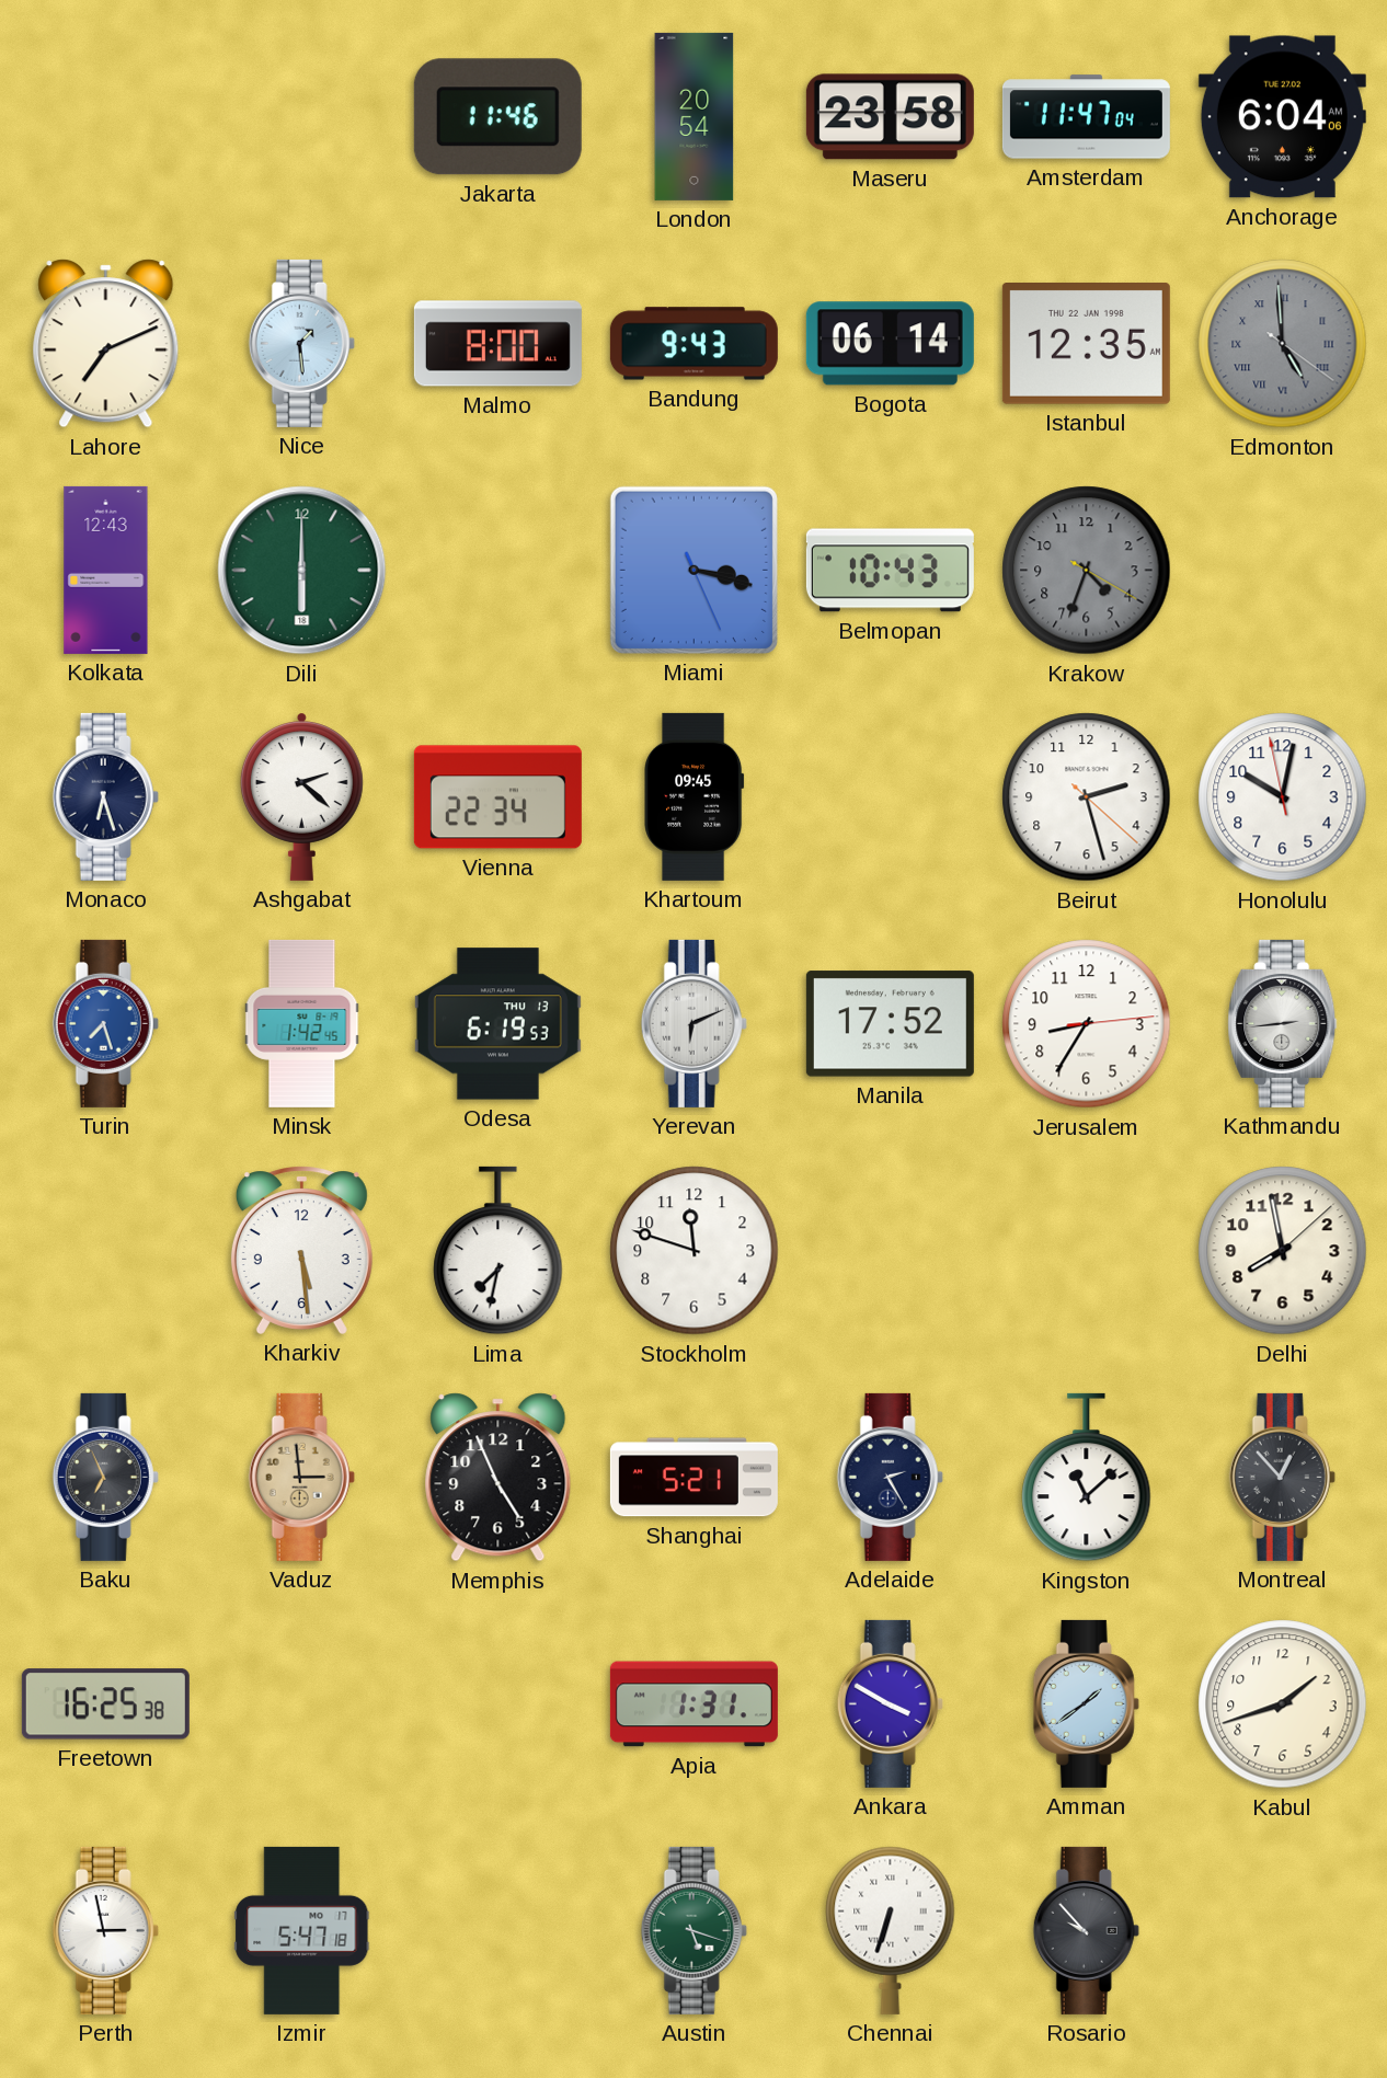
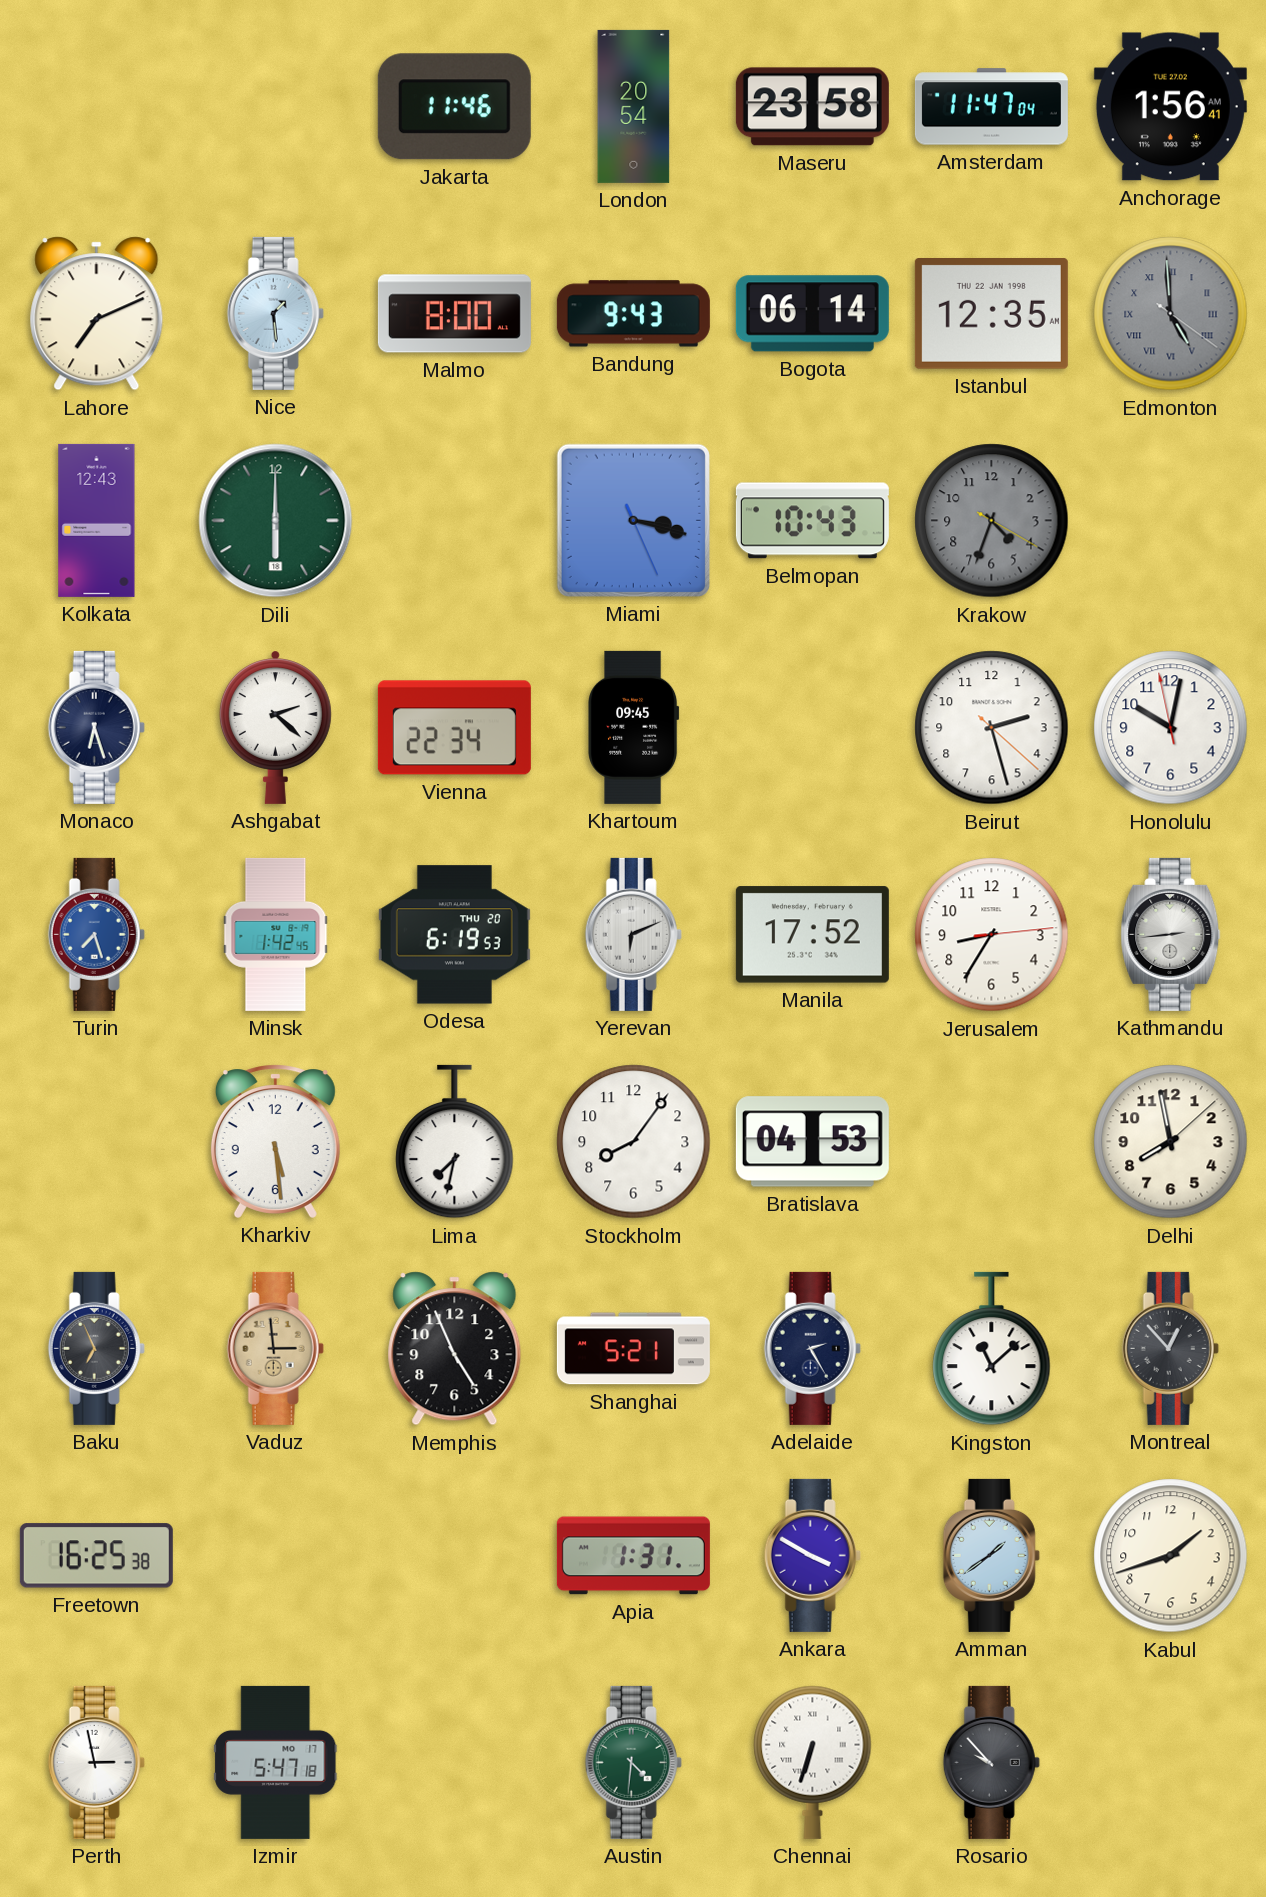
Anchorage: 6:04 -> 1:56 (1170, 107)
Odesa date: THU 13 -> THU 20 (454, 935)
Stockholm: 11:48 -> 8:06 (634, 1142)
Bratislava: none -> 04:53 (812, 1142)
Austin: 5:18 -> 4:31 (633, 1762)
